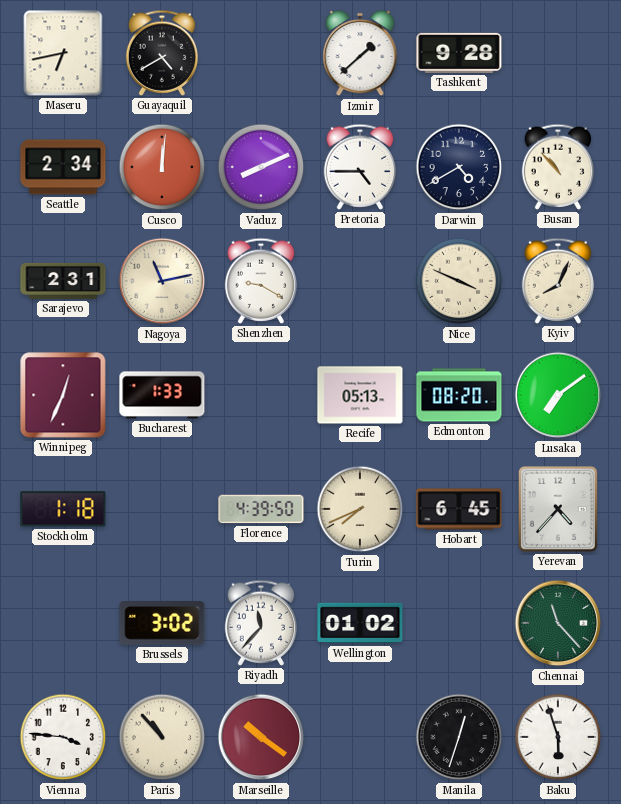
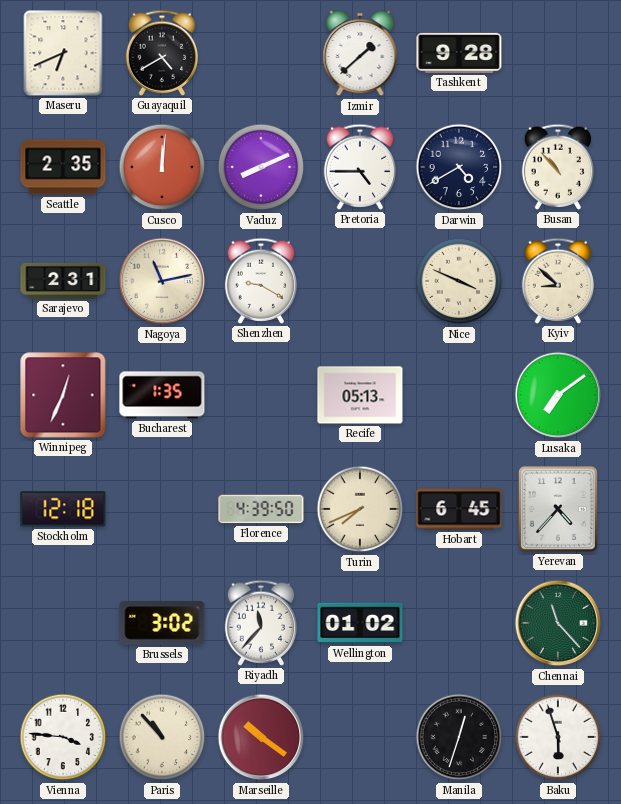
Maseru: 6:43 -> 6:41 (63, 53)
Seattle: 2:34 -> 2:35 (63, 167)
Kyiv: 8:04 -> 8:52 (558, 281)
Bucharest: 1:33 -> 1:35 (162, 395)
Edmonton: 08:20 -> none (459, 395)
Stockholm: 1:18 -> 12:18 (63, 509)
